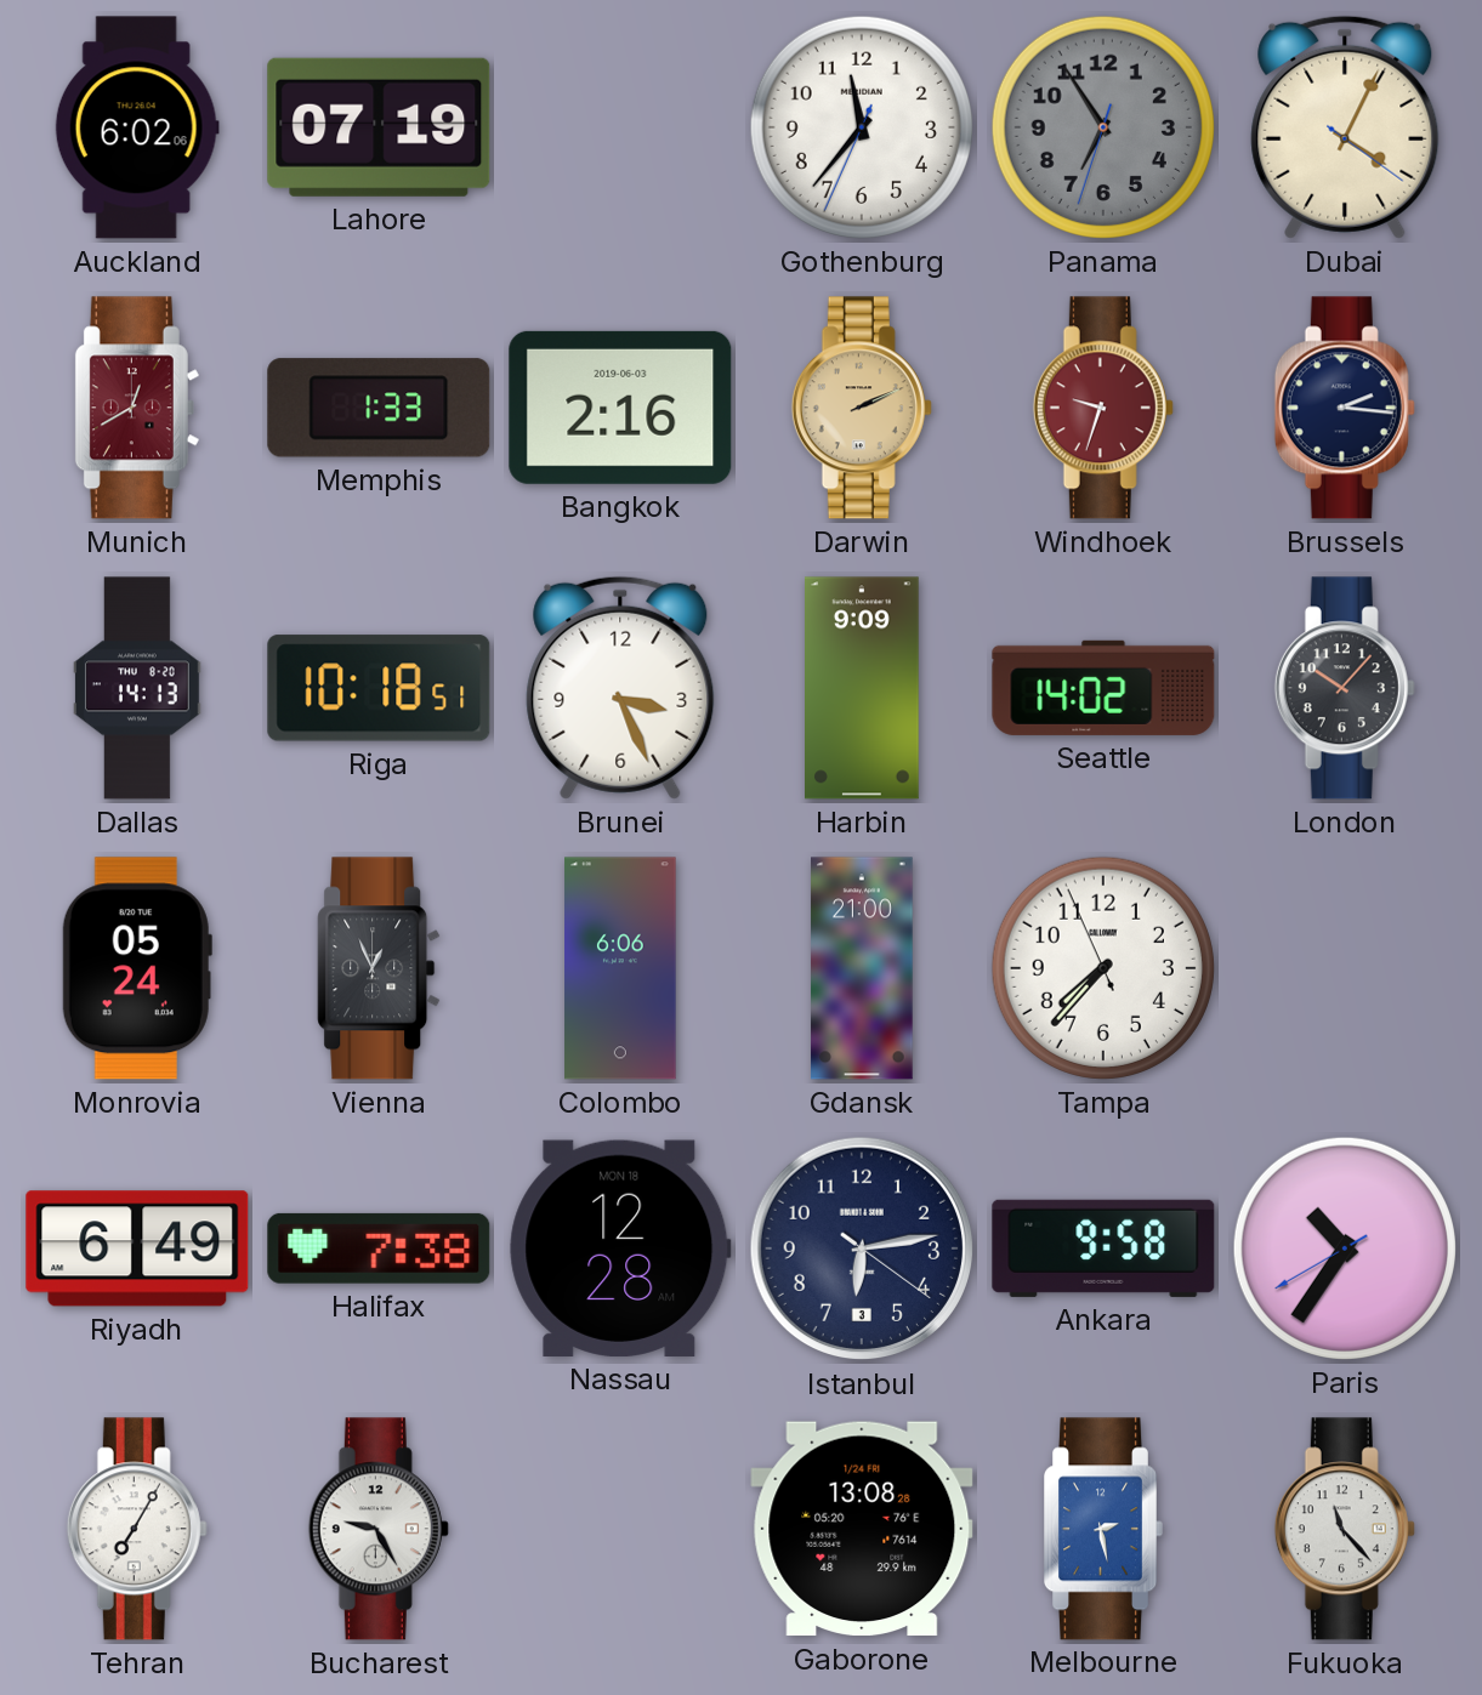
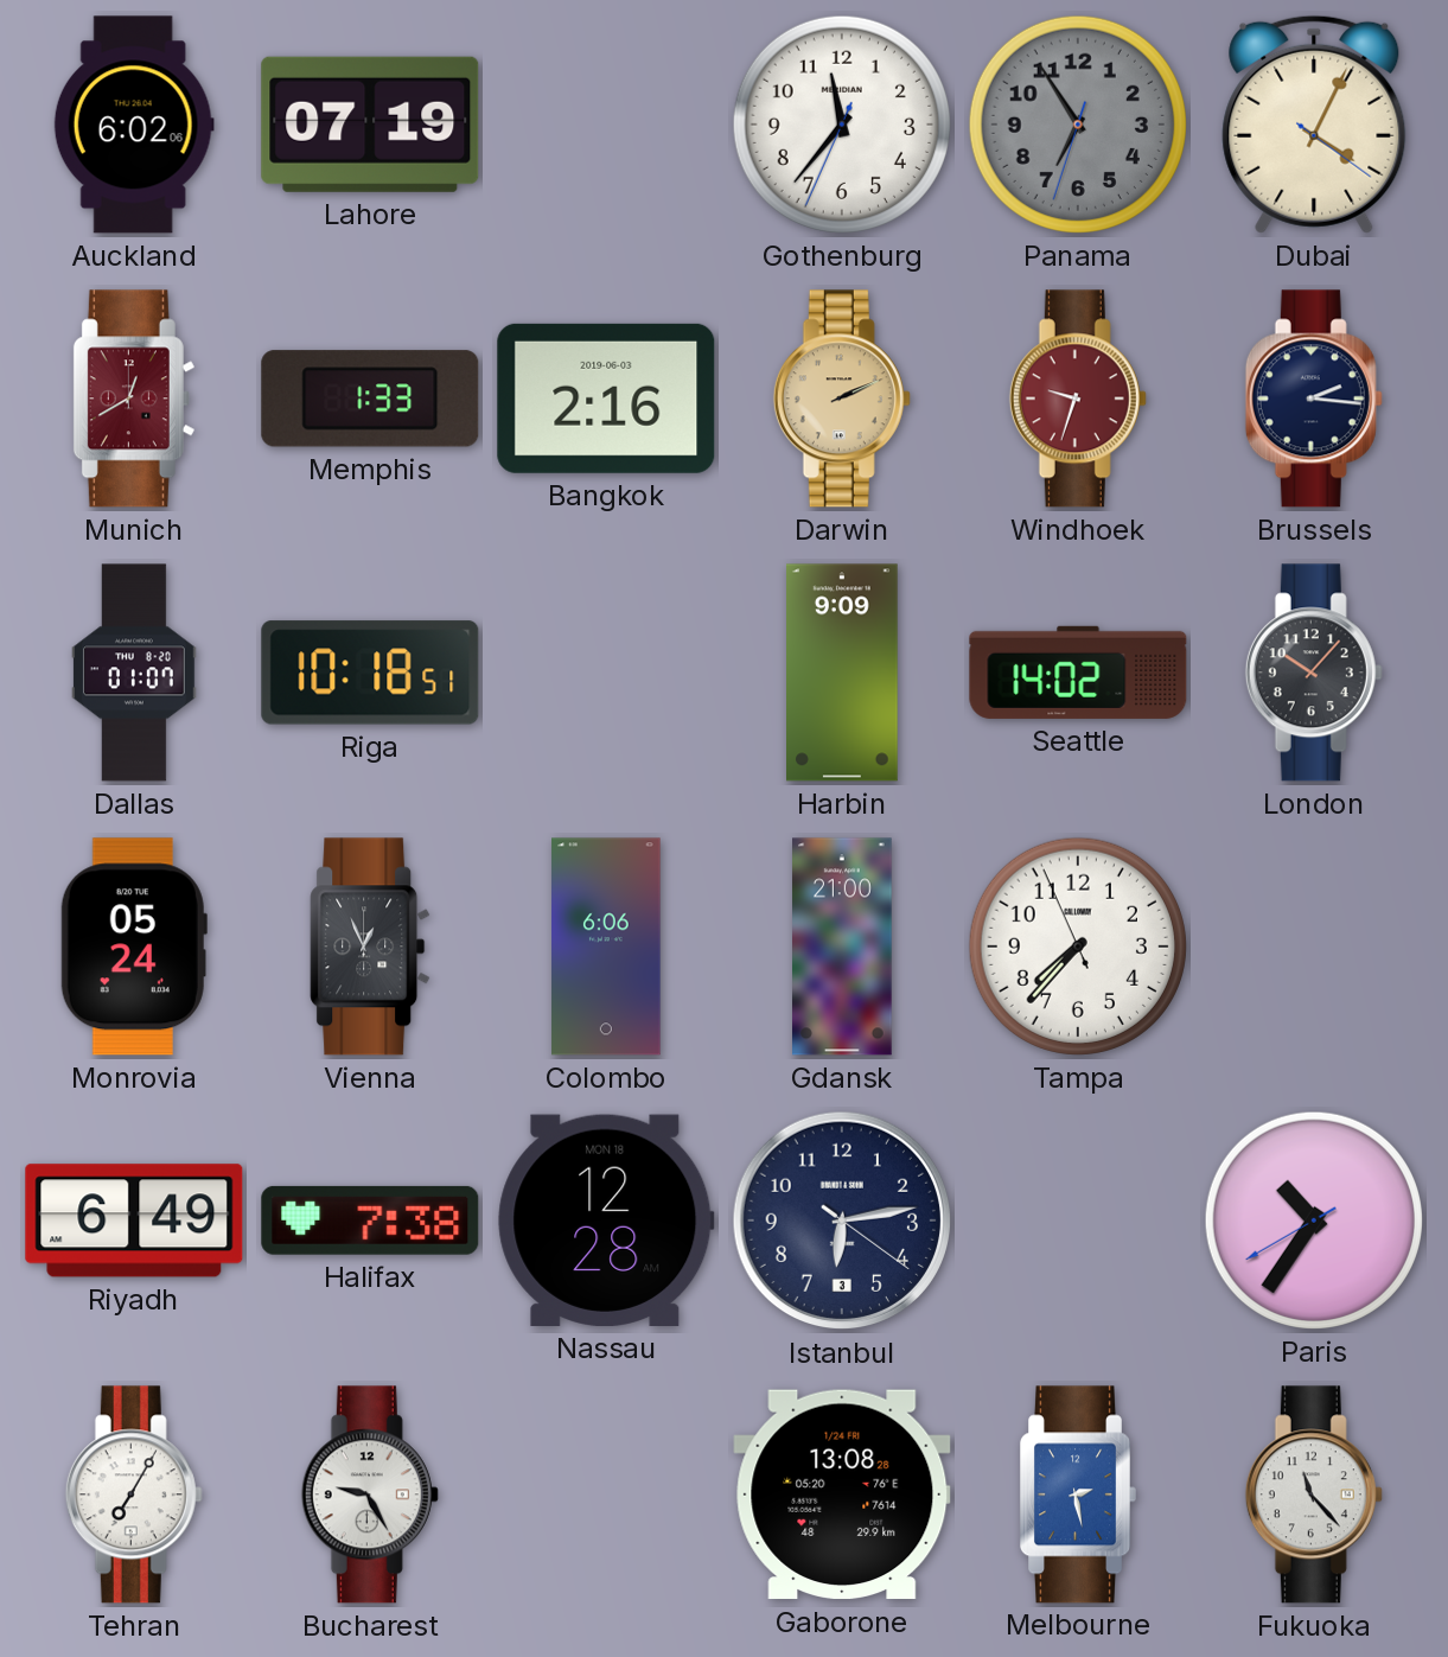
Dallas: 14:13 -> 01:07 (134, 673)
Brunei: 3:26 -> none (620, 688)
Ankara: 9:58 -> none (1103, 1249)
